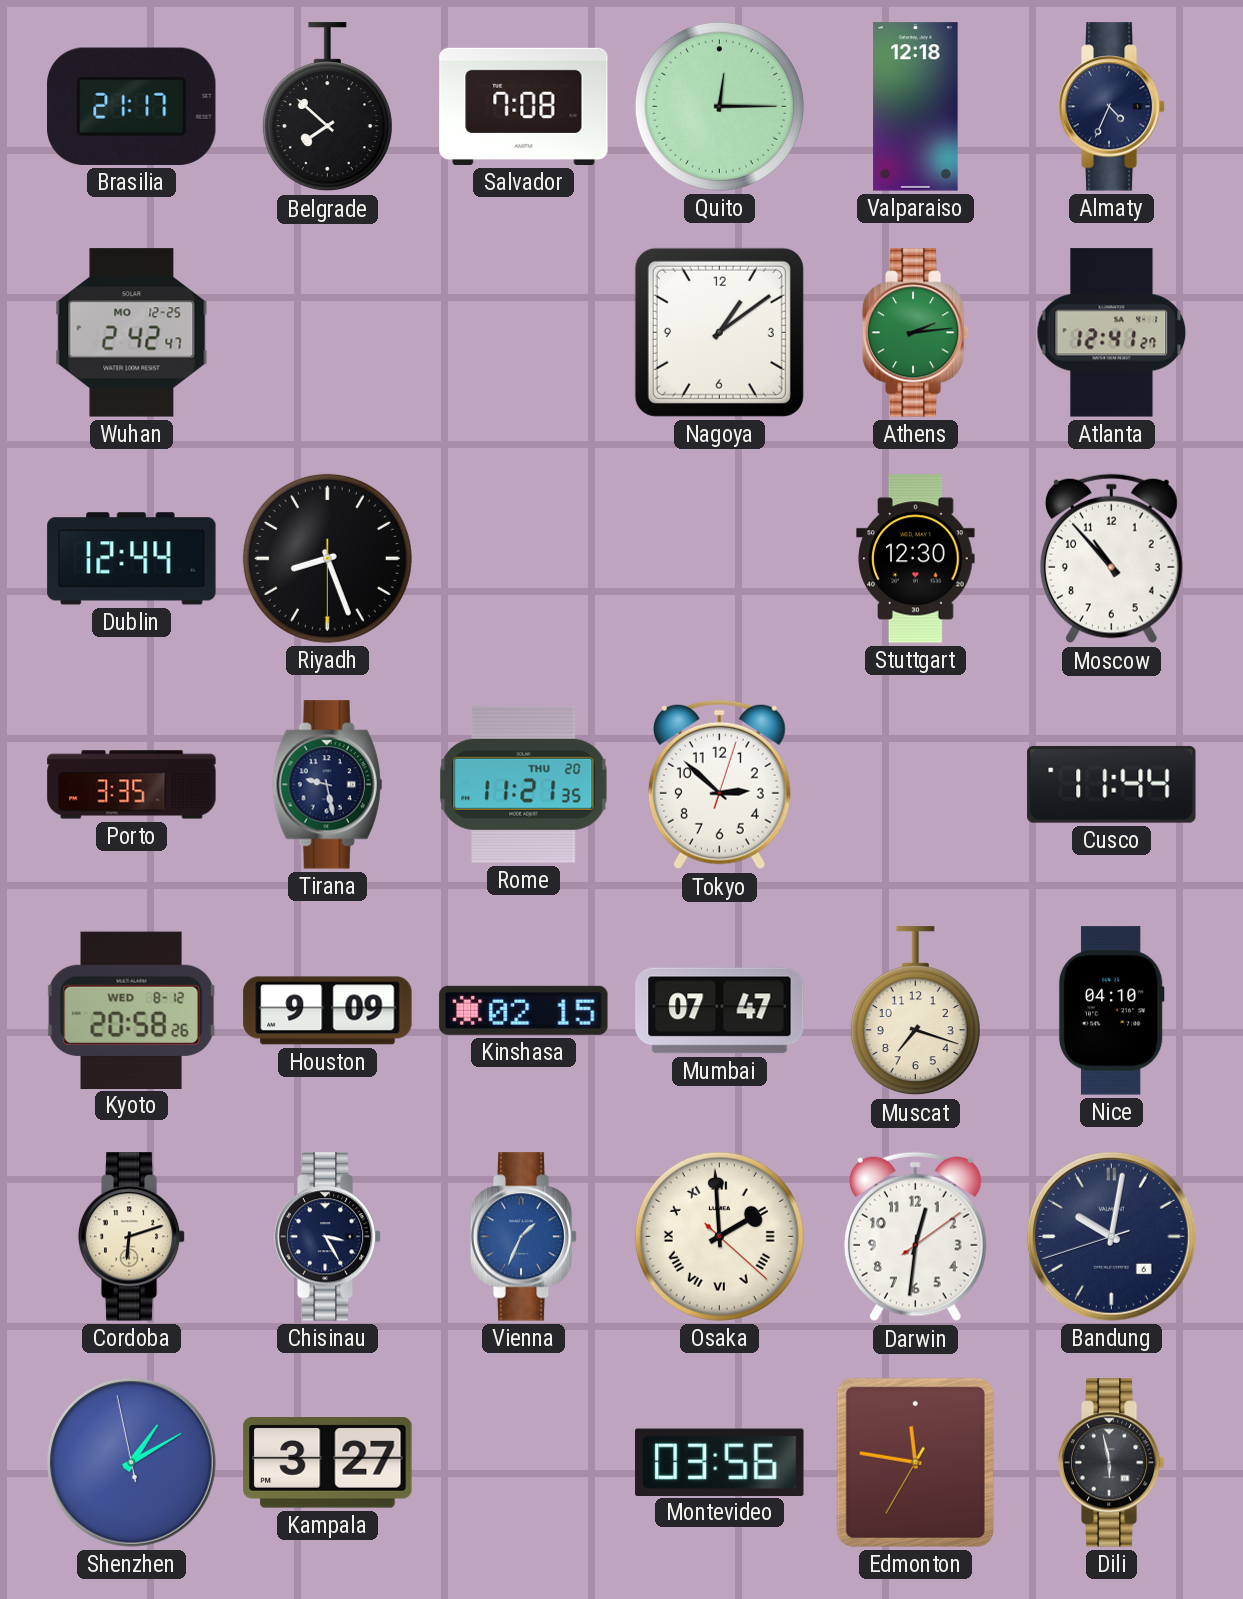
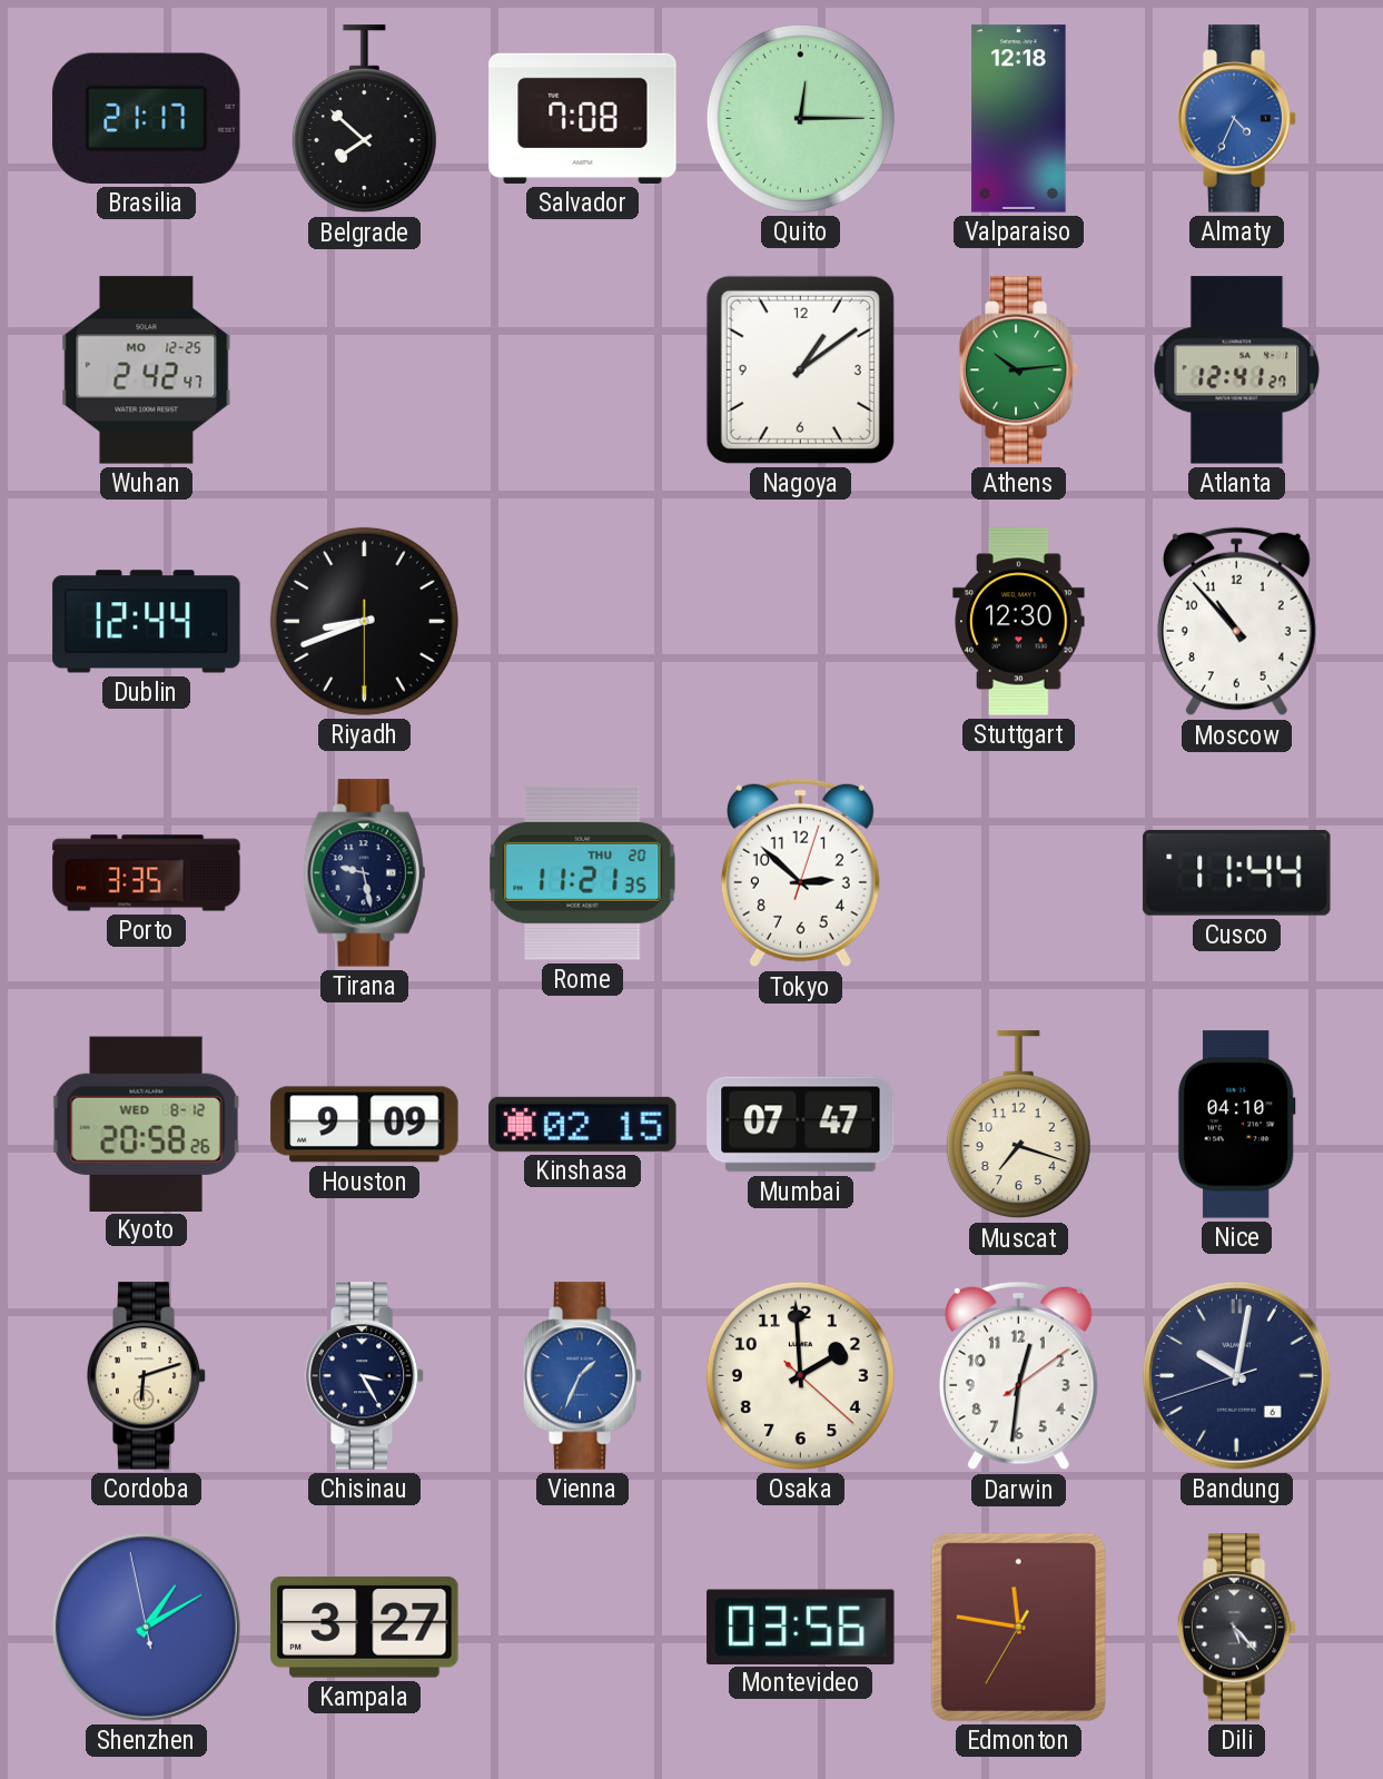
Almaty dial: navy -> blue (1237, 119)
Athens: 2:14 -> 10:14 (1019, 370)
Riyadh: 8:26 -> 8:41 (364, 621)
Osaka numerals: Roman -> Arabic (800, 1375)
Dili: 5:58 -> 5:23 (1237, 1628)
